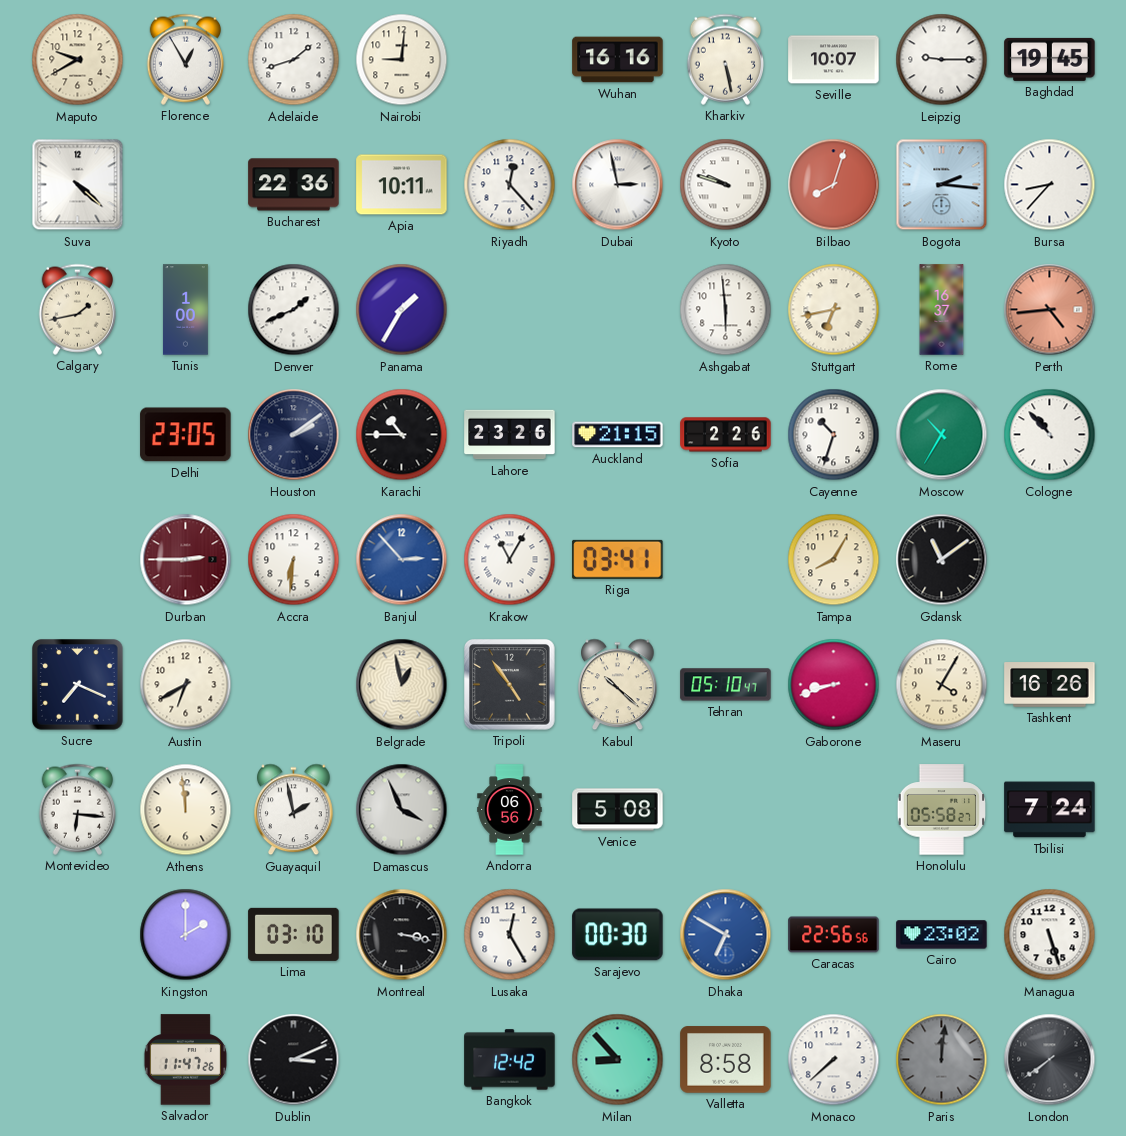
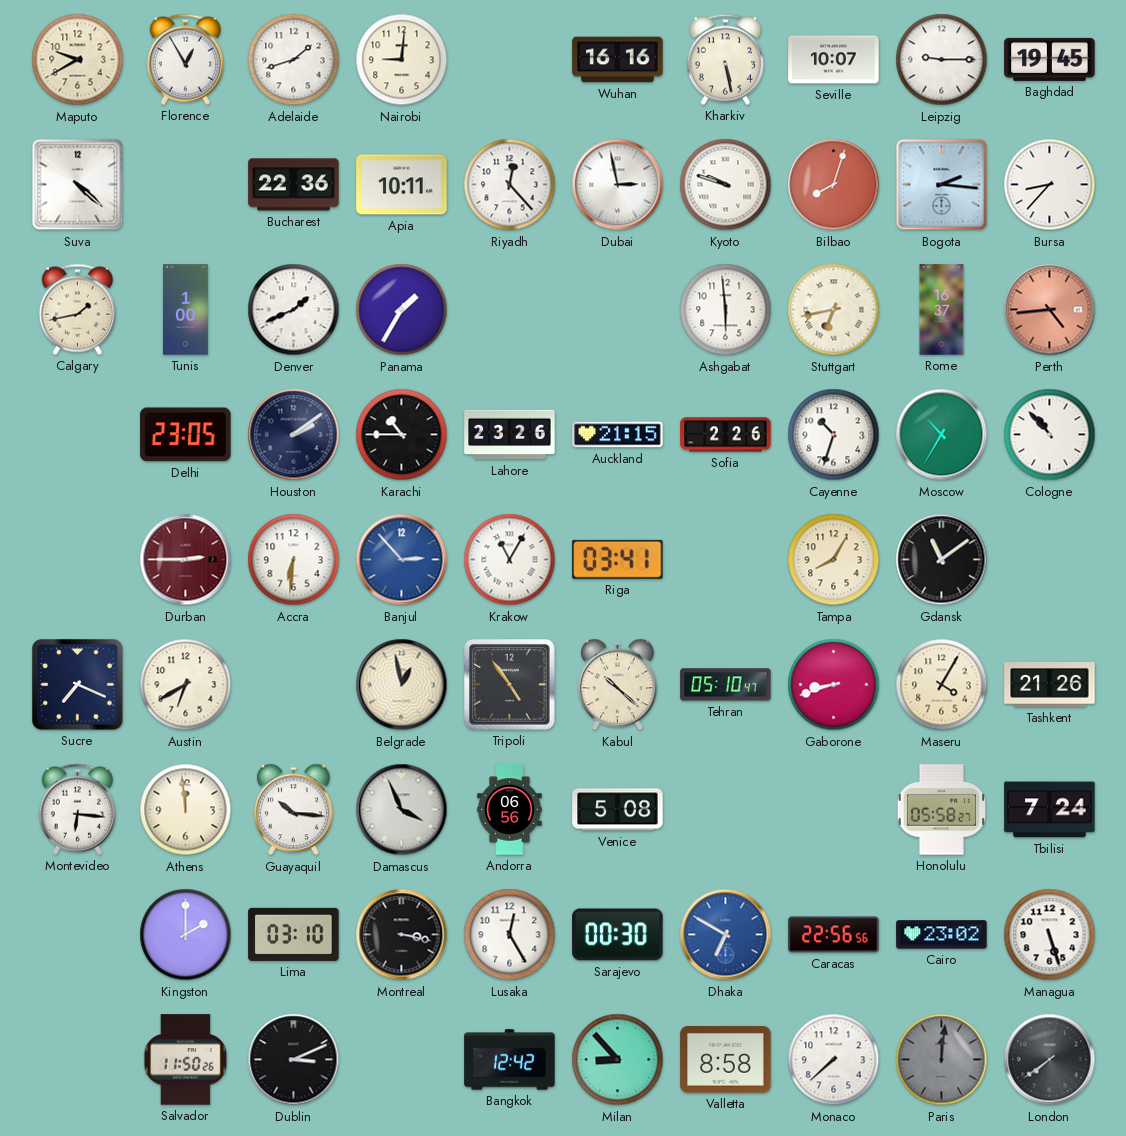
Tashkent: 16:26 -> 21:26 (1050, 685)
Guayaquil: 1:58 -> 10:16 (294, 810)
Salvador: 11:47 -> 11:50 (185, 1060)
